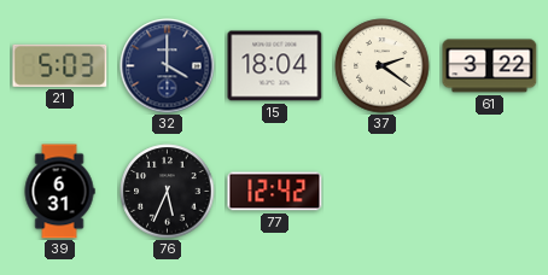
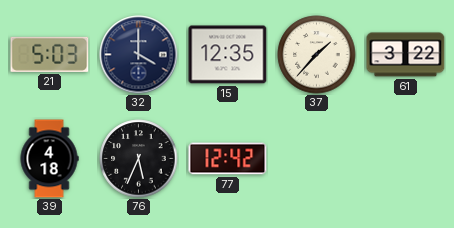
15: 18:04 -> 12:35 (228, 55)
37: 2:21 -> 1:37 (317, 55)
39: 6:31 -> 4:18 (49, 159)
